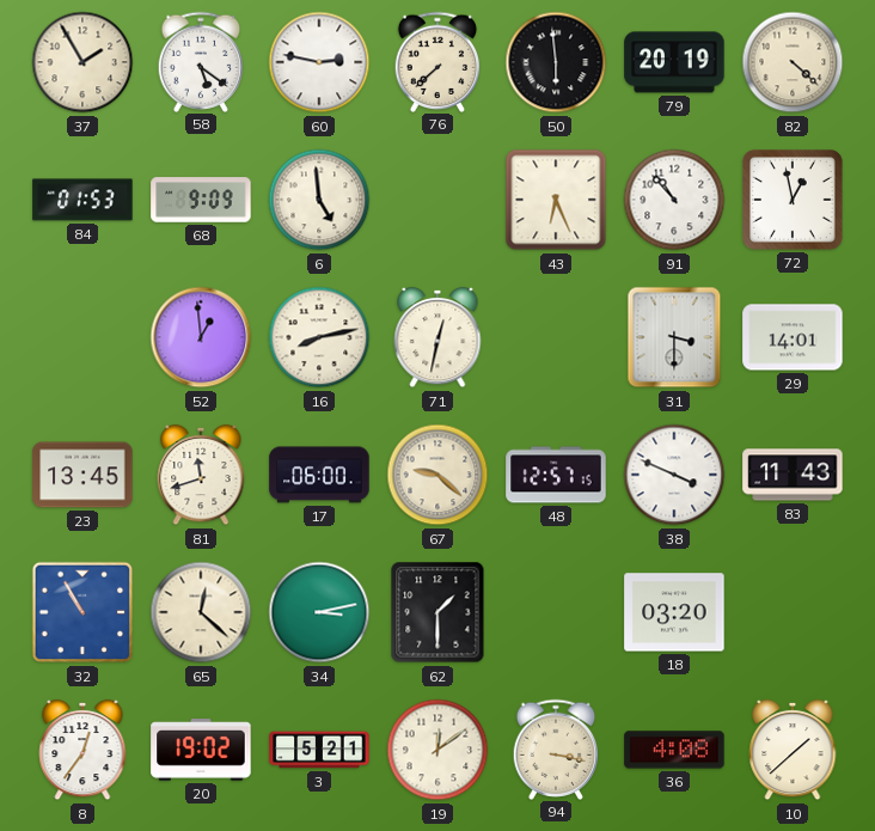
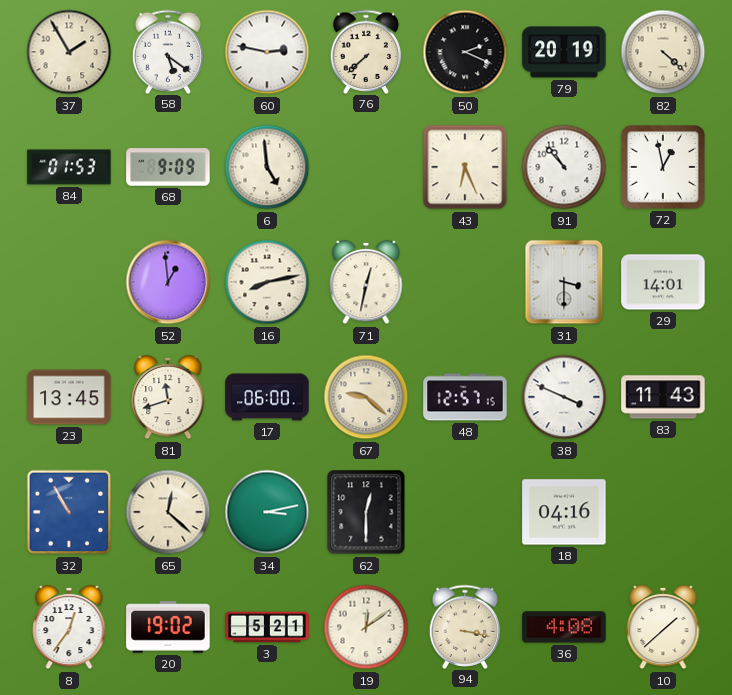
50: 5:59 -> 2:19 (465, 52)
62: 1:30 -> 12:30 (366, 512)
18: 03:20 -> 04:16 (564, 512)
